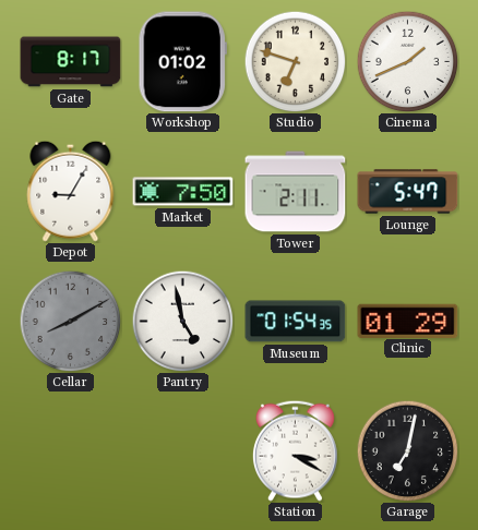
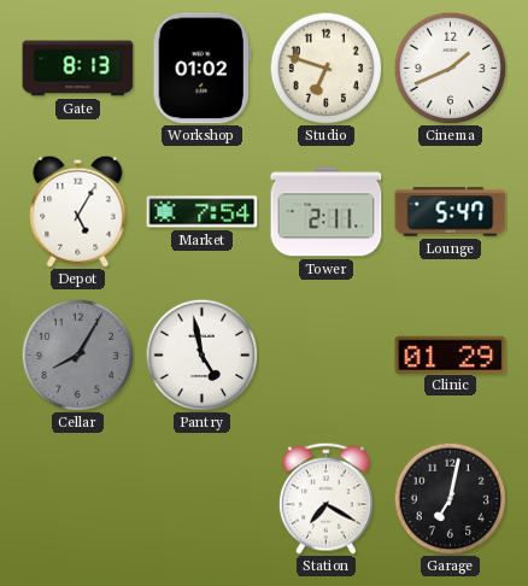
Gate: 8:17 -> 8:13 (78, 69)
Depot: 9:05 -> 5:05 (78, 211)
Market: 7:50 -> 7:54 (203, 212)
Cellar: 8:10 -> 8:05 (77, 354)
Museum: 01:54 -> none (296, 322)
Station: 3:20 -> 7:20 (327, 498)
